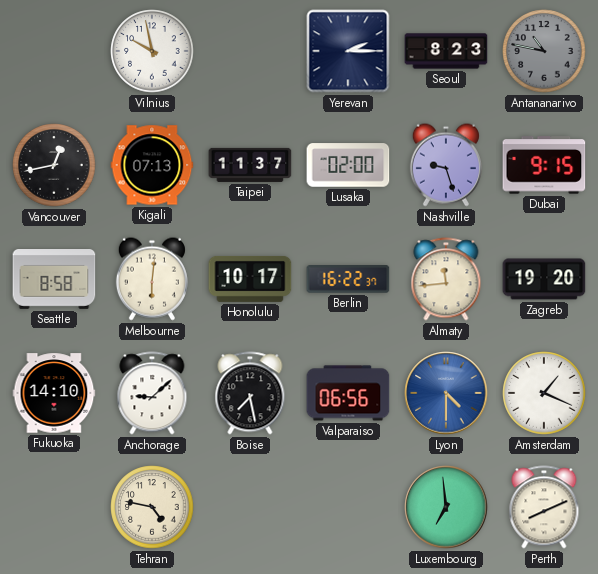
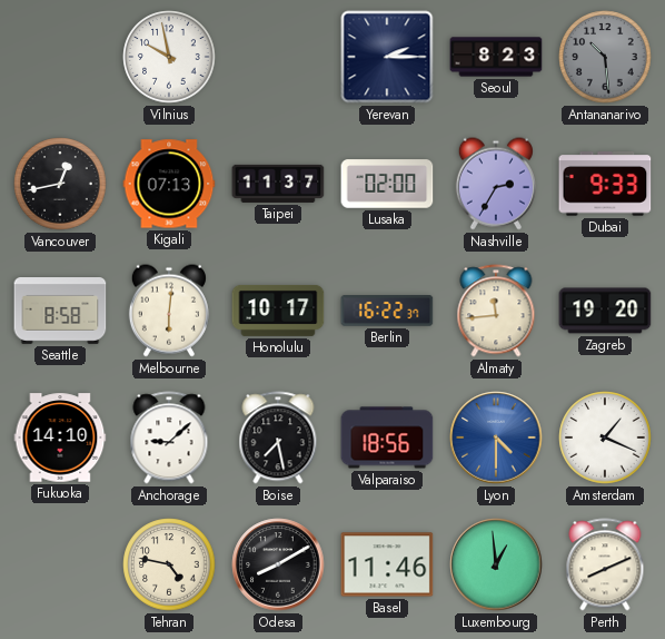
Antananarivo: 10:47 -> 10:29 (605, 57)
Nashville: 9:27 -> 2:35 (496, 184)
Dubai: 9:15 -> 9:33 (605, 184)
Valparaiso: 06:56 -> 18:56 (387, 438)
Odesa: none -> 8:10 (278, 564)
Basel: none -> 11:46 (387, 564)
Luxembourg: 6:59 -> 12:59 (496, 564)
